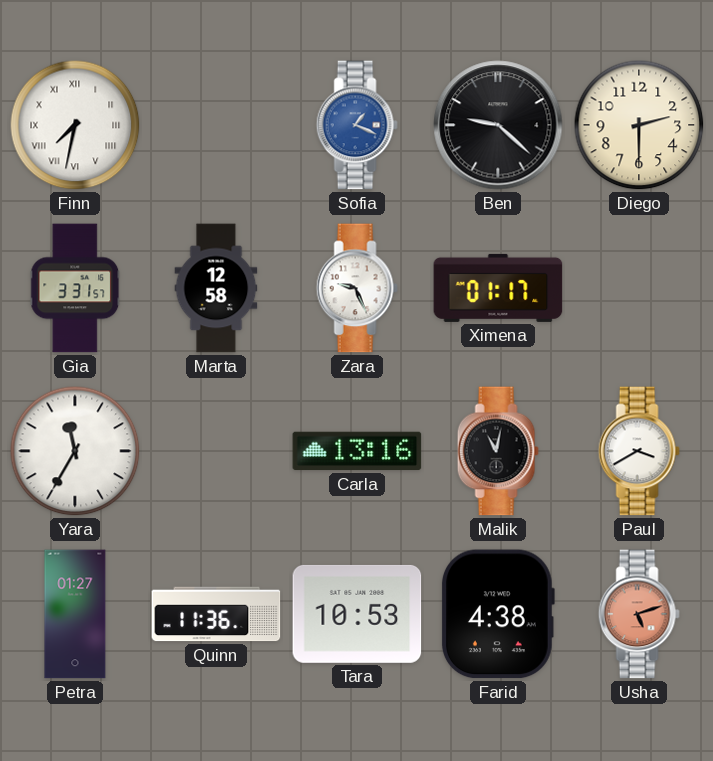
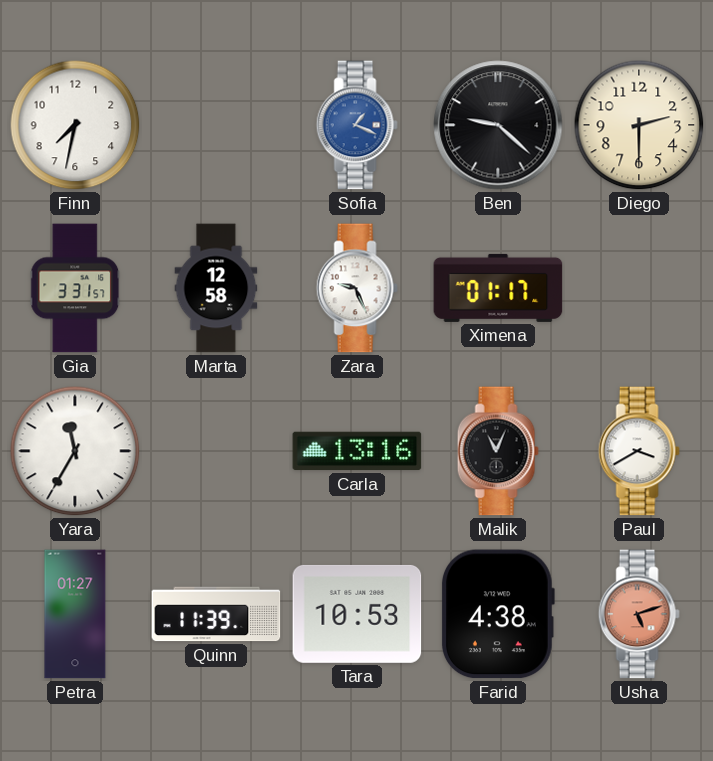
Finn numerals: Roman -> Arabic (75, 125)
Malik: 11:02 -> 11:04 (498, 451)
Quinn: 11:36 -> 11:39 (216, 614)
